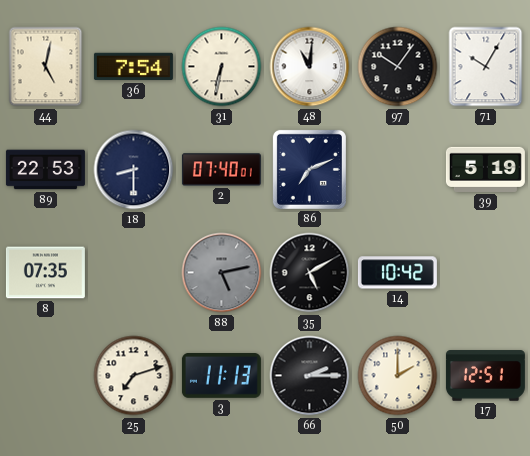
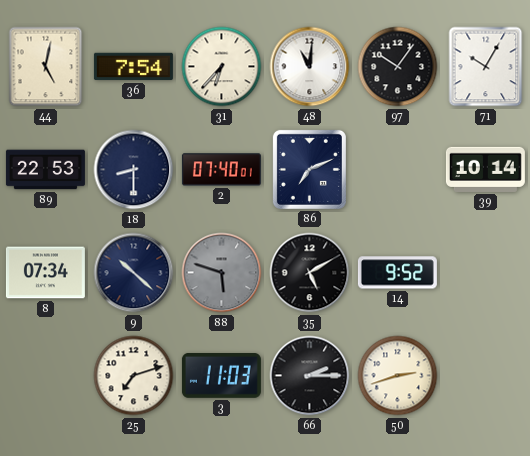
31: 6:32 -> 6:37 (222, 67)
39: 5:19 -> 10:14 (485, 169)
8: 07:35 -> 07:34 (45, 273)
9: none -> 10:22 (134, 273)
88: 5:13 -> 5:48 (222, 273)
14: 10:42 -> 9:52 (397, 273)
3: 11:13 -> 11:03 (221, 376)
50: 2:00 -> 2:42 (398, 376)
17: 12:51 -> none (485, 376)
